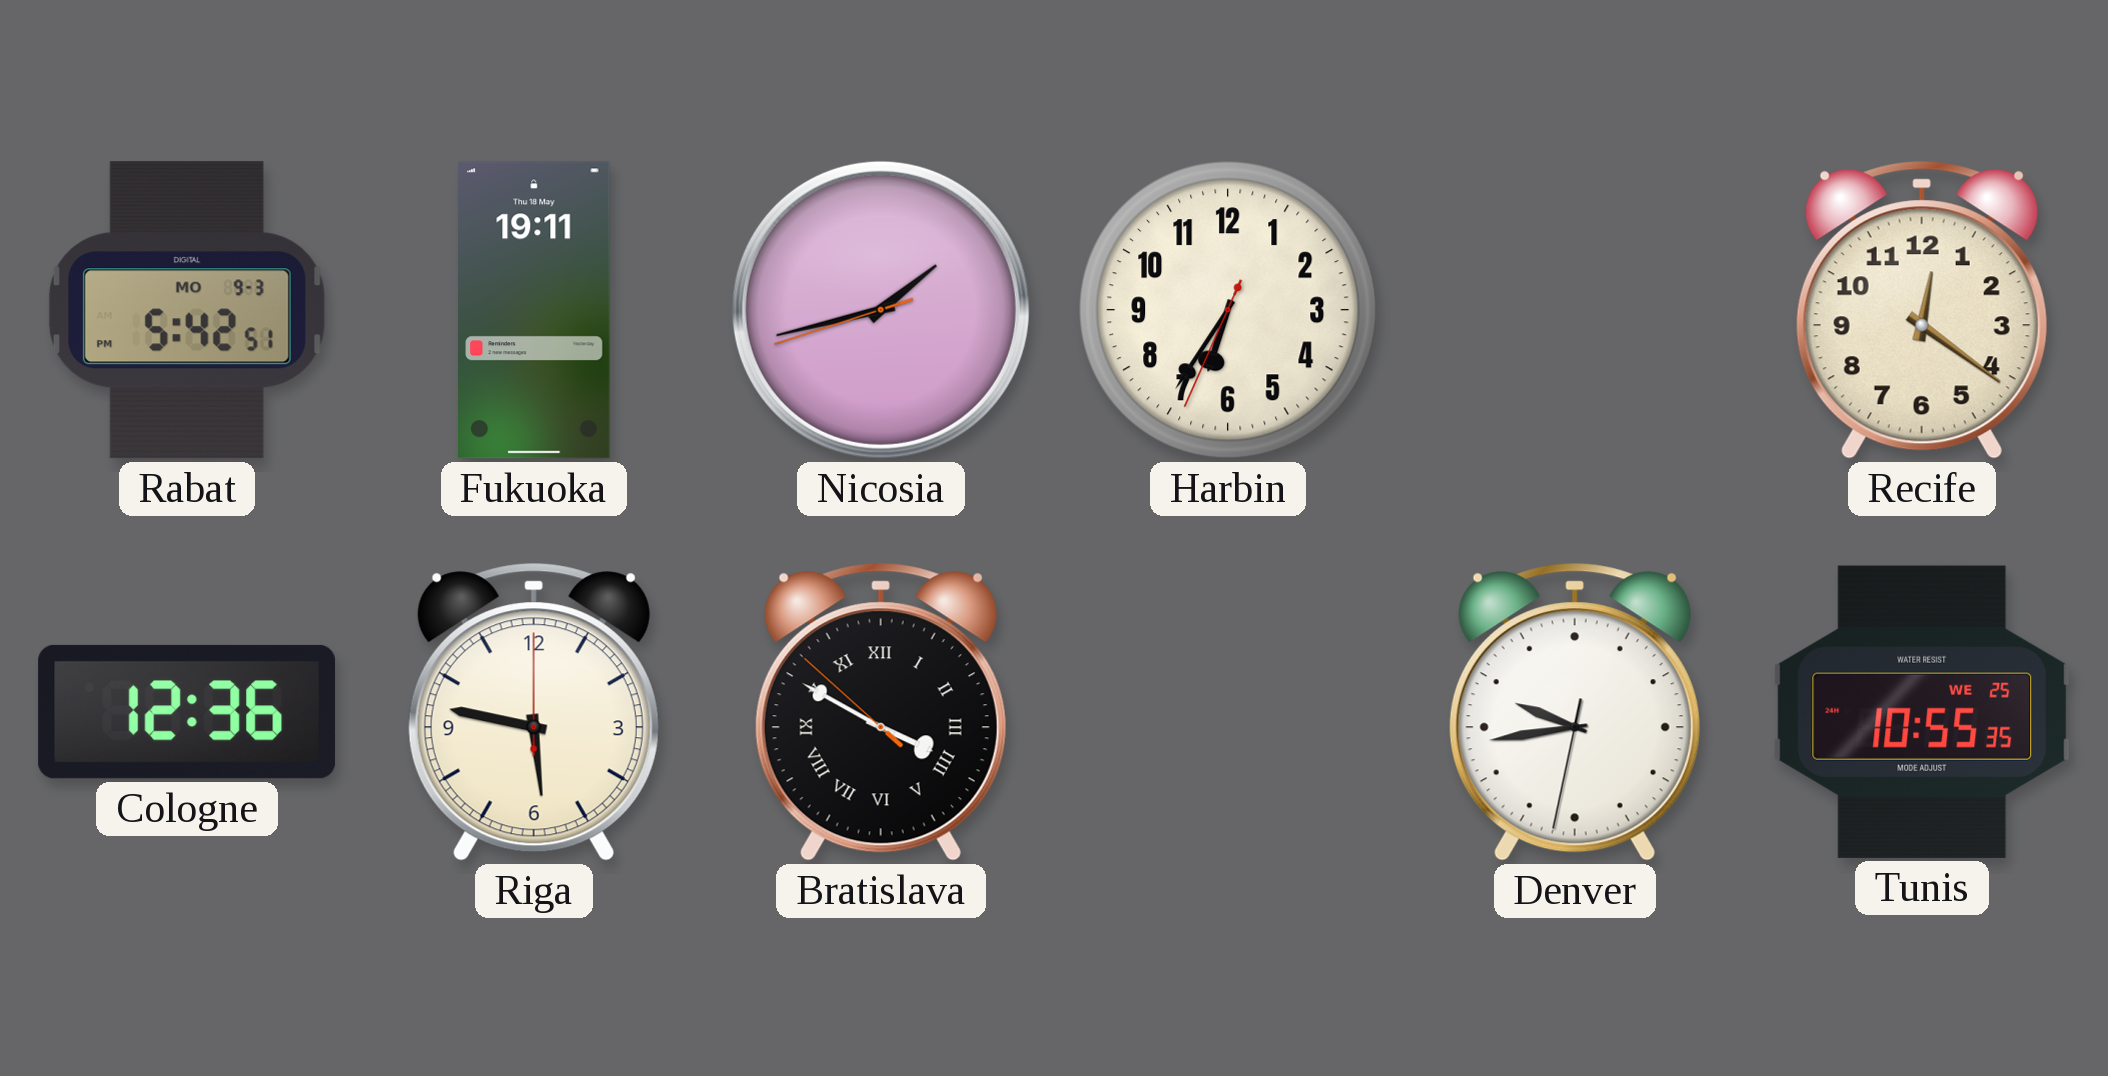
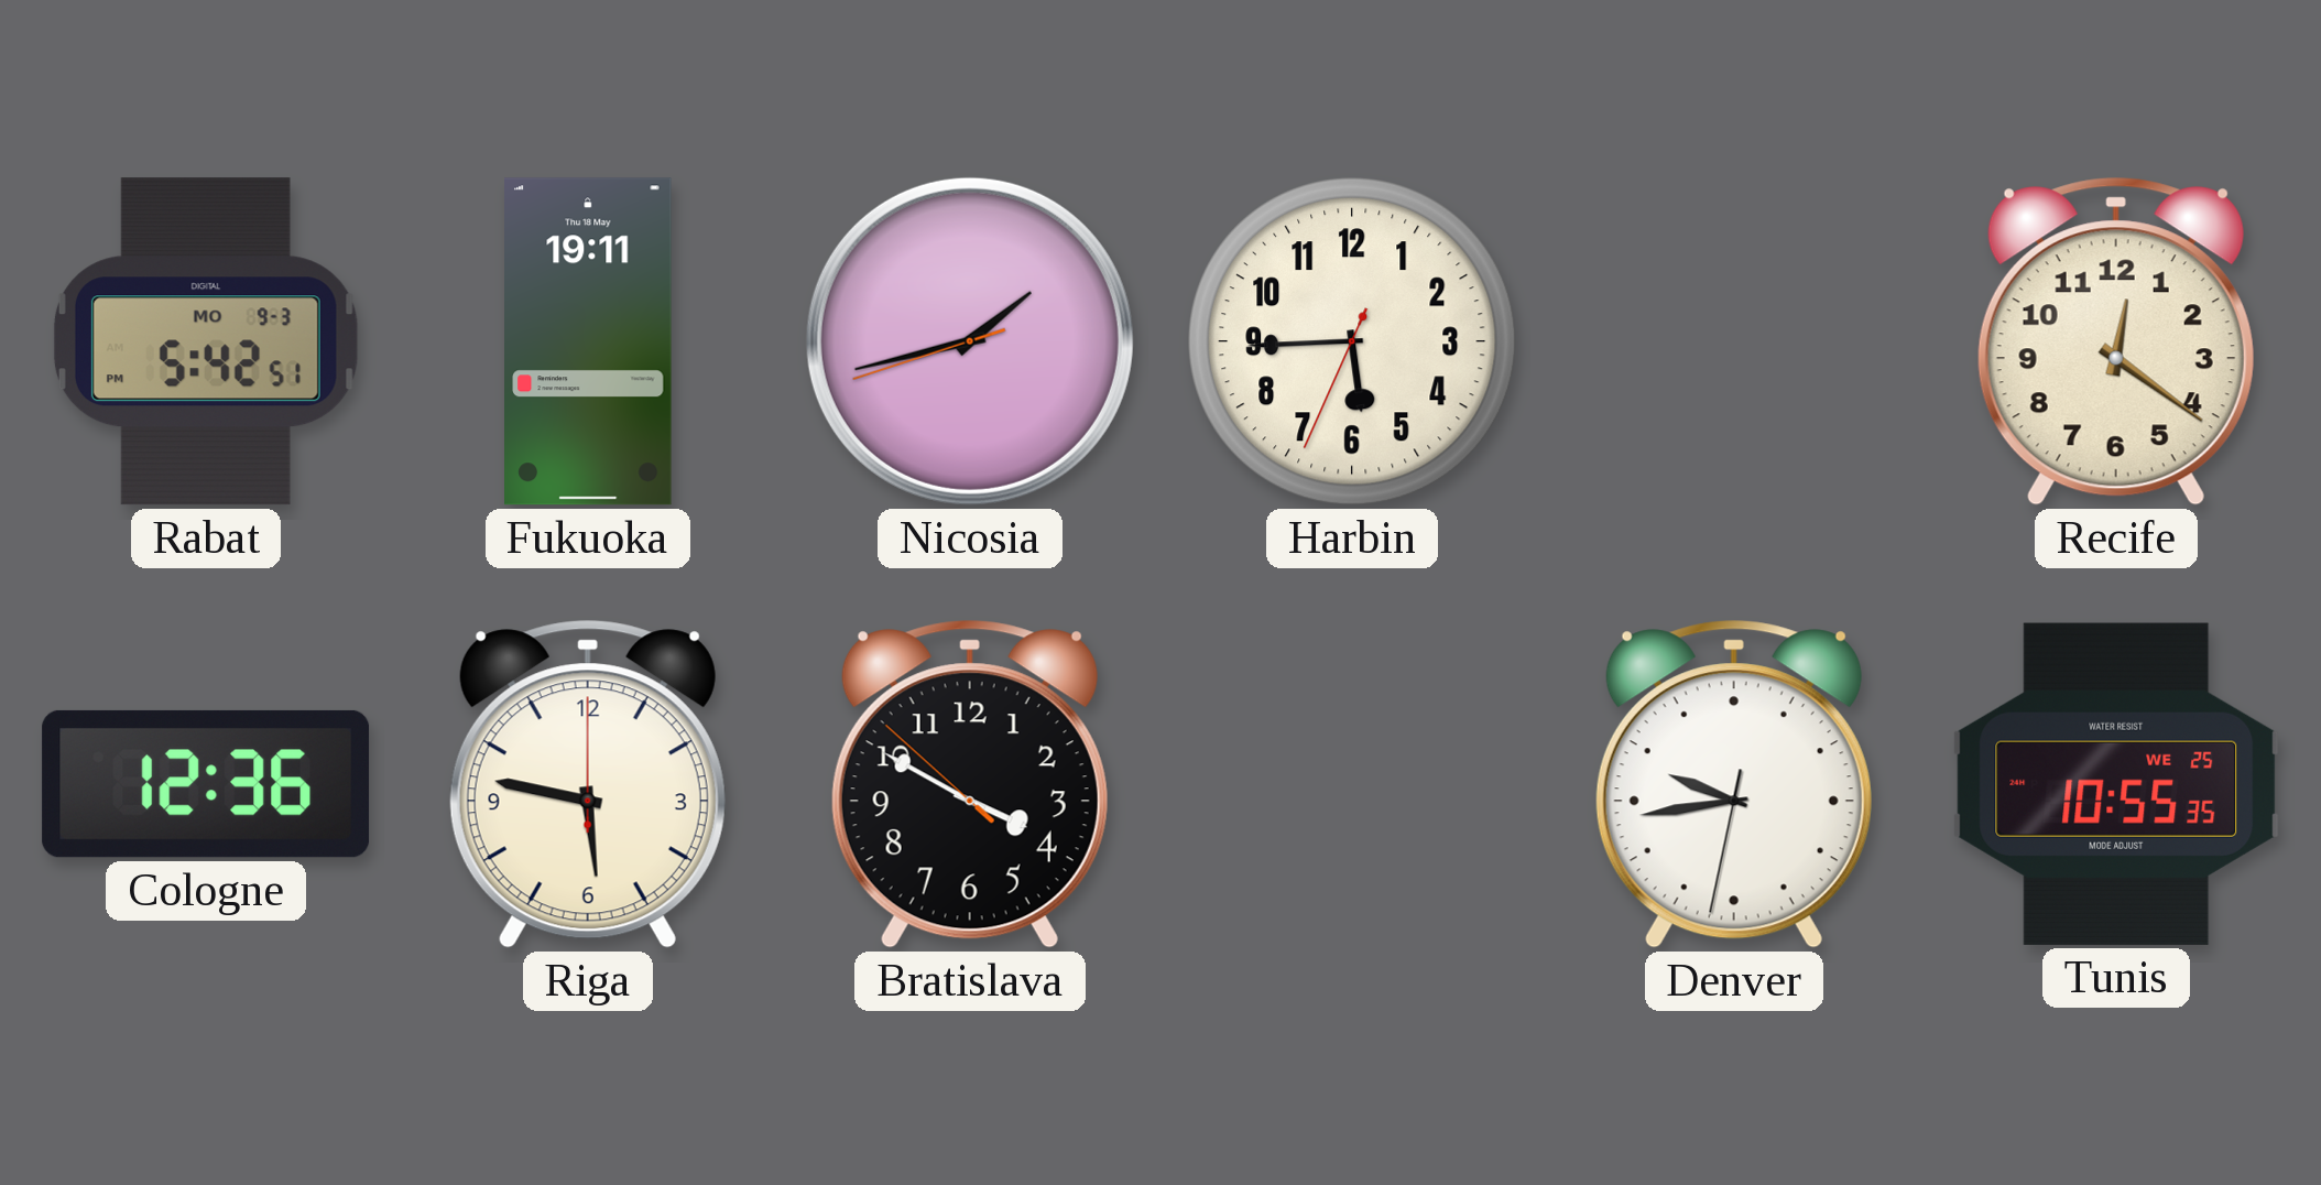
Harbin: 6:35 -> 5:44 (1353, 343)
Bratislava numerals: Roman -> Arabic (970, 784)
